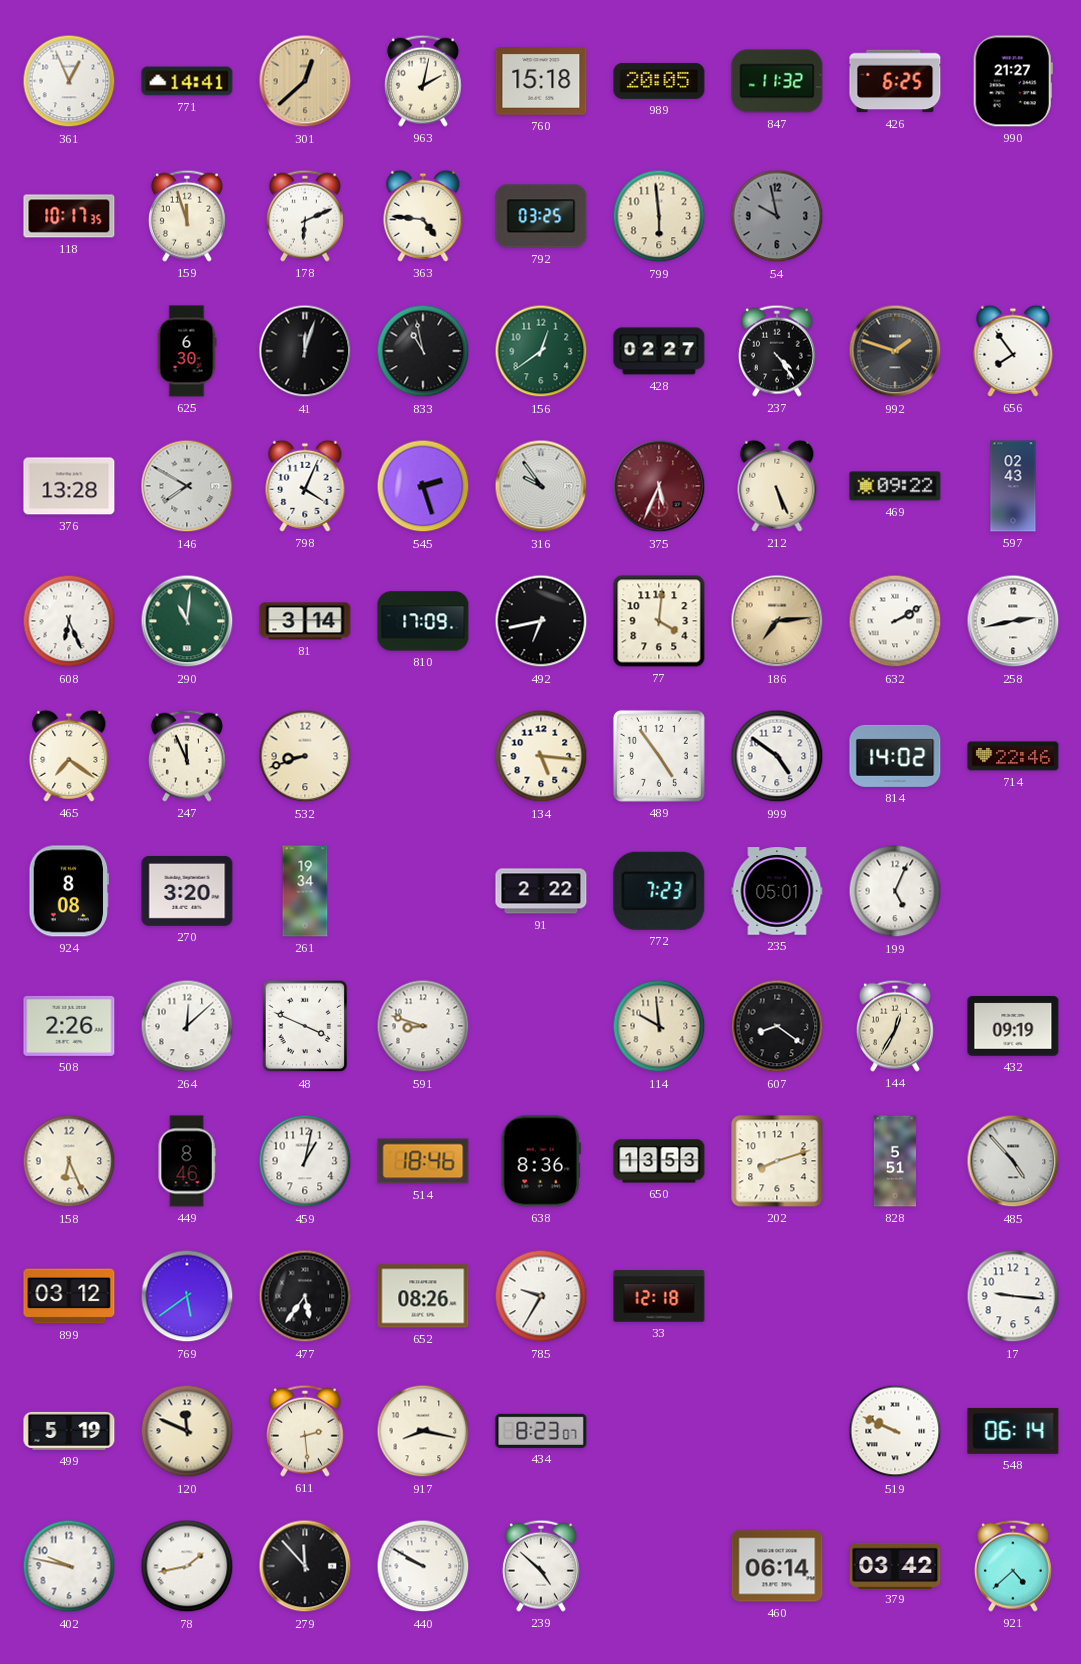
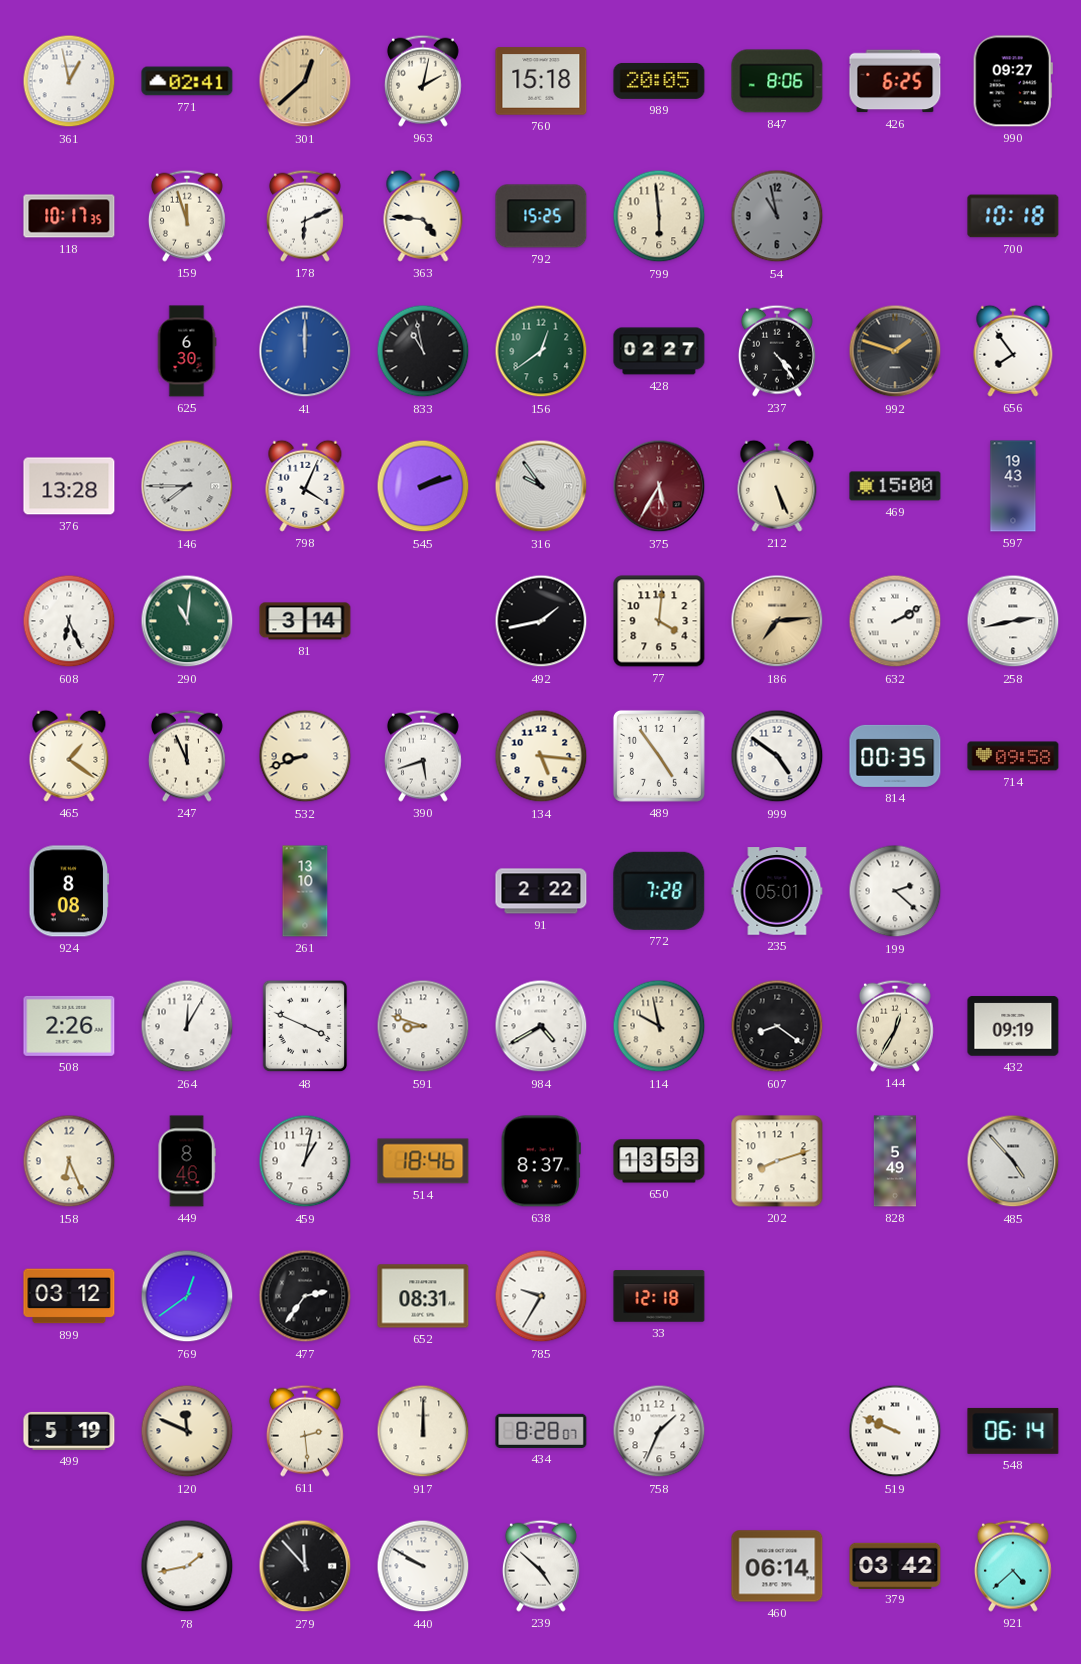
361: 12:56 -> 12:58 (69, 81)
771: 14:41 -> 02:41 (187, 81)
847: 11:32 -> 8:06 (777, 81)
990: 21:27 -> 09:27 (1013, 81)
792: 03:25 -> 15:25 (541, 216)
54: 9:58 -> 10:58 (777, 216)
700: none -> 10:18 (1013, 216)
41: 12:03 -> 12:00 (305, 351)
41 dial: black -> blue (305, 351)
146: 7:50 -> 7:45 (187, 486)
545: 2:27 -> 2:12 (423, 486)
375: 5:34 -> 5:35 (659, 486)
469: 09:22 -> 15:00 (895, 486)
597: 02:43 -> 19:43 (1013, 486)
810: 17:09 -> none (423, 621)
492: 6:43 -> 1:43 (541, 621)
465: 7:21 -> 1:21 (69, 756)
390: none -> 5:42 (423, 756)
814: 14:02 -> 00:35 (895, 756)
714: 22:46 -> 09:58 (1013, 756)
270: 3:20 -> none (187, 891)
261: 19:34 -> 13:10 (305, 891)
772: 7:23 -> 7:28 (659, 891)
199: 5:04 -> 2:22 (895, 891)
264: 12:08 -> 12:05 (187, 1026)
984: none -> 4:40 (541, 1026)
114: 9:59 -> 9:58 (659, 1026)
638: 8:36 -> 8:37 (541, 1161)
828: 5:51 -> 5:49 (894, 1161)
769: 5:39 -> 12:39 (187, 1296)
477: 5:36 -> 2:36 (305, 1296)
652: 08:26 -> 08:31 (423, 1296)
17: 9:16 -> none (1013, 1296)
917: 8:17 -> 12:00 (423, 1431)
434: 8:23 -> 8:28 (541, 1431)
758: none -> 1:34 (659, 1431)
402: 9:47 -> none (69, 1566)
